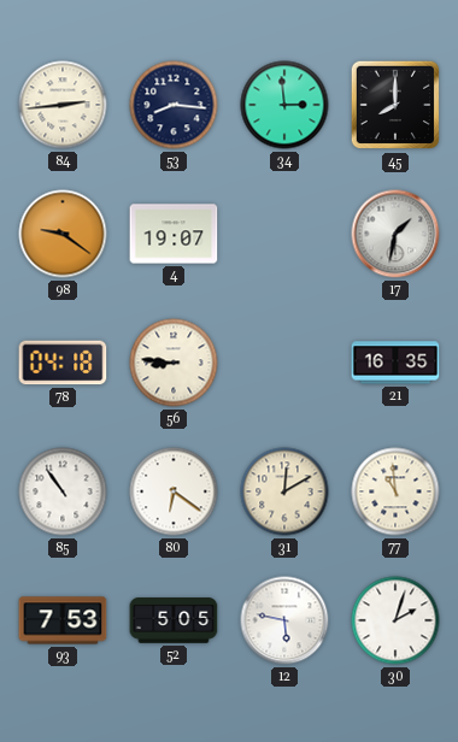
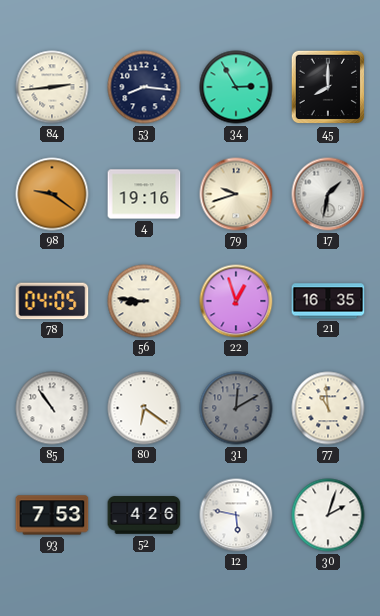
34: 2:59 -> 2:55 (236, 87)
4: 19:07 -> 19:16 (144, 194)
79: none -> 9:42 (236, 194)
78: 04:18 -> 04:05 (52, 301)
22: none -> 12:57 (236, 301)
31 dial: cream -> grey (236, 408)
52: 5:05 -> 4:26 (144, 515)
